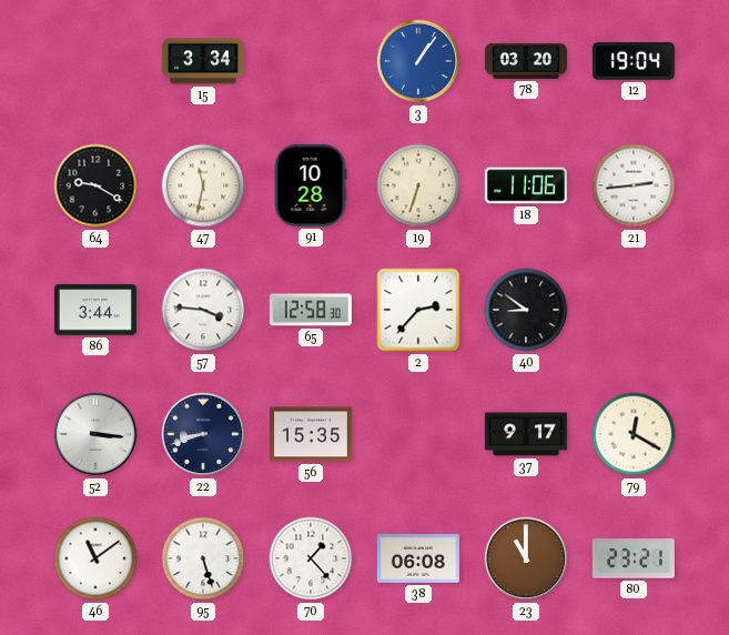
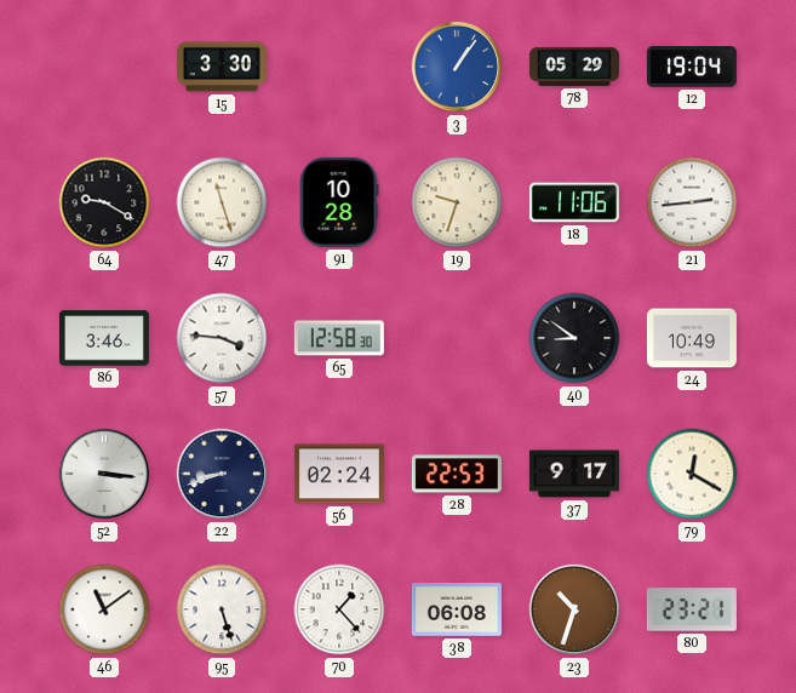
15: 3:34 -> 3:30 (222, 67)
78: 03:20 -> 05:29 (574, 67)
47: 11:32 -> 11:27 (222, 202)
19: 6:33 -> 9:33 (457, 202)
86: 3:44 -> 3:46 (104, 338)
2: 2:37 -> none (418, 310)
24: none -> 10:49 (692, 338)
56: 15:35 -> 02:24 (339, 474)
28: none -> 22:53 (457, 474)
23: 11:00 -> 10:33 (574, 609)
